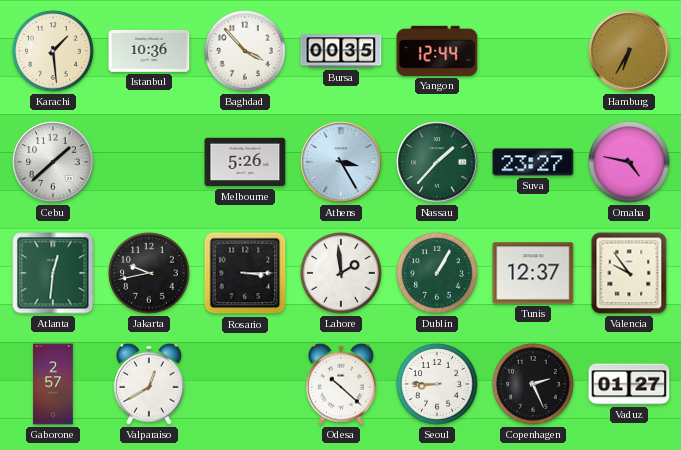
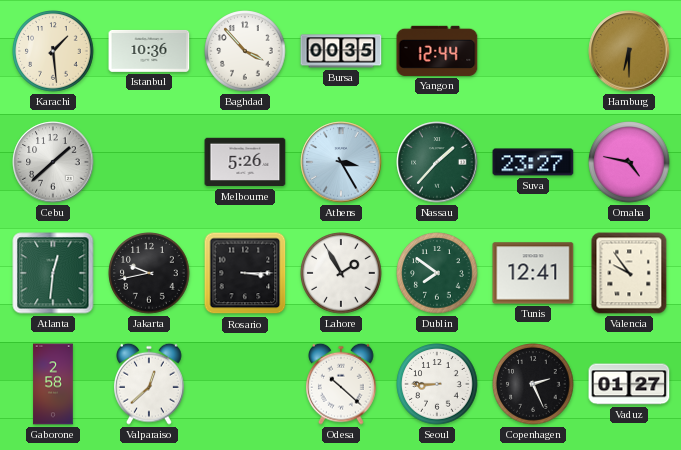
Hamburg: 6:35 -> 6:30 (629, 51)
Lahore: 1:59 -> 1:55 (341, 273)
Dublin: 1:05 -> 7:51 (437, 273)
Tunis: 12:37 -> 12:41 (533, 273)
Gaborone: 2:57 -> 2:58 (53, 384)
Valparaiso: 12:40 -> 12:38 (150, 384)
